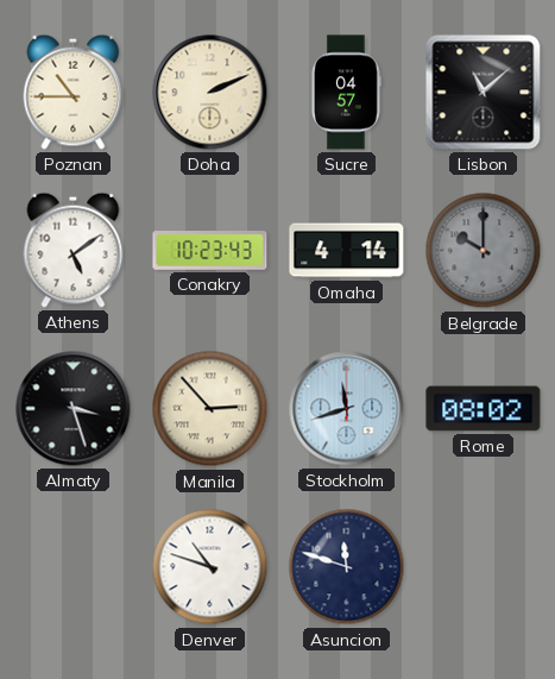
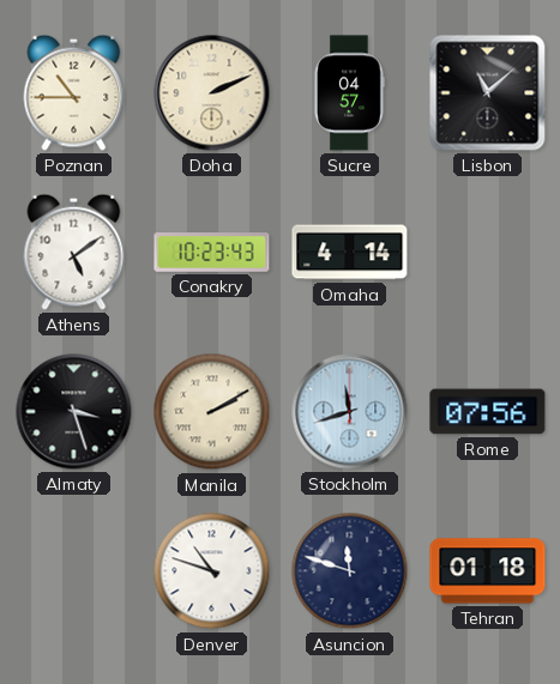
Belgrade: 10:00 -> none (484, 251)
Manila: 2:53 -> 2:10 (212, 412)
Rome: 08:02 -> 07:56 (488, 412)
Tehran: none -> 01:18 (488, 571)
